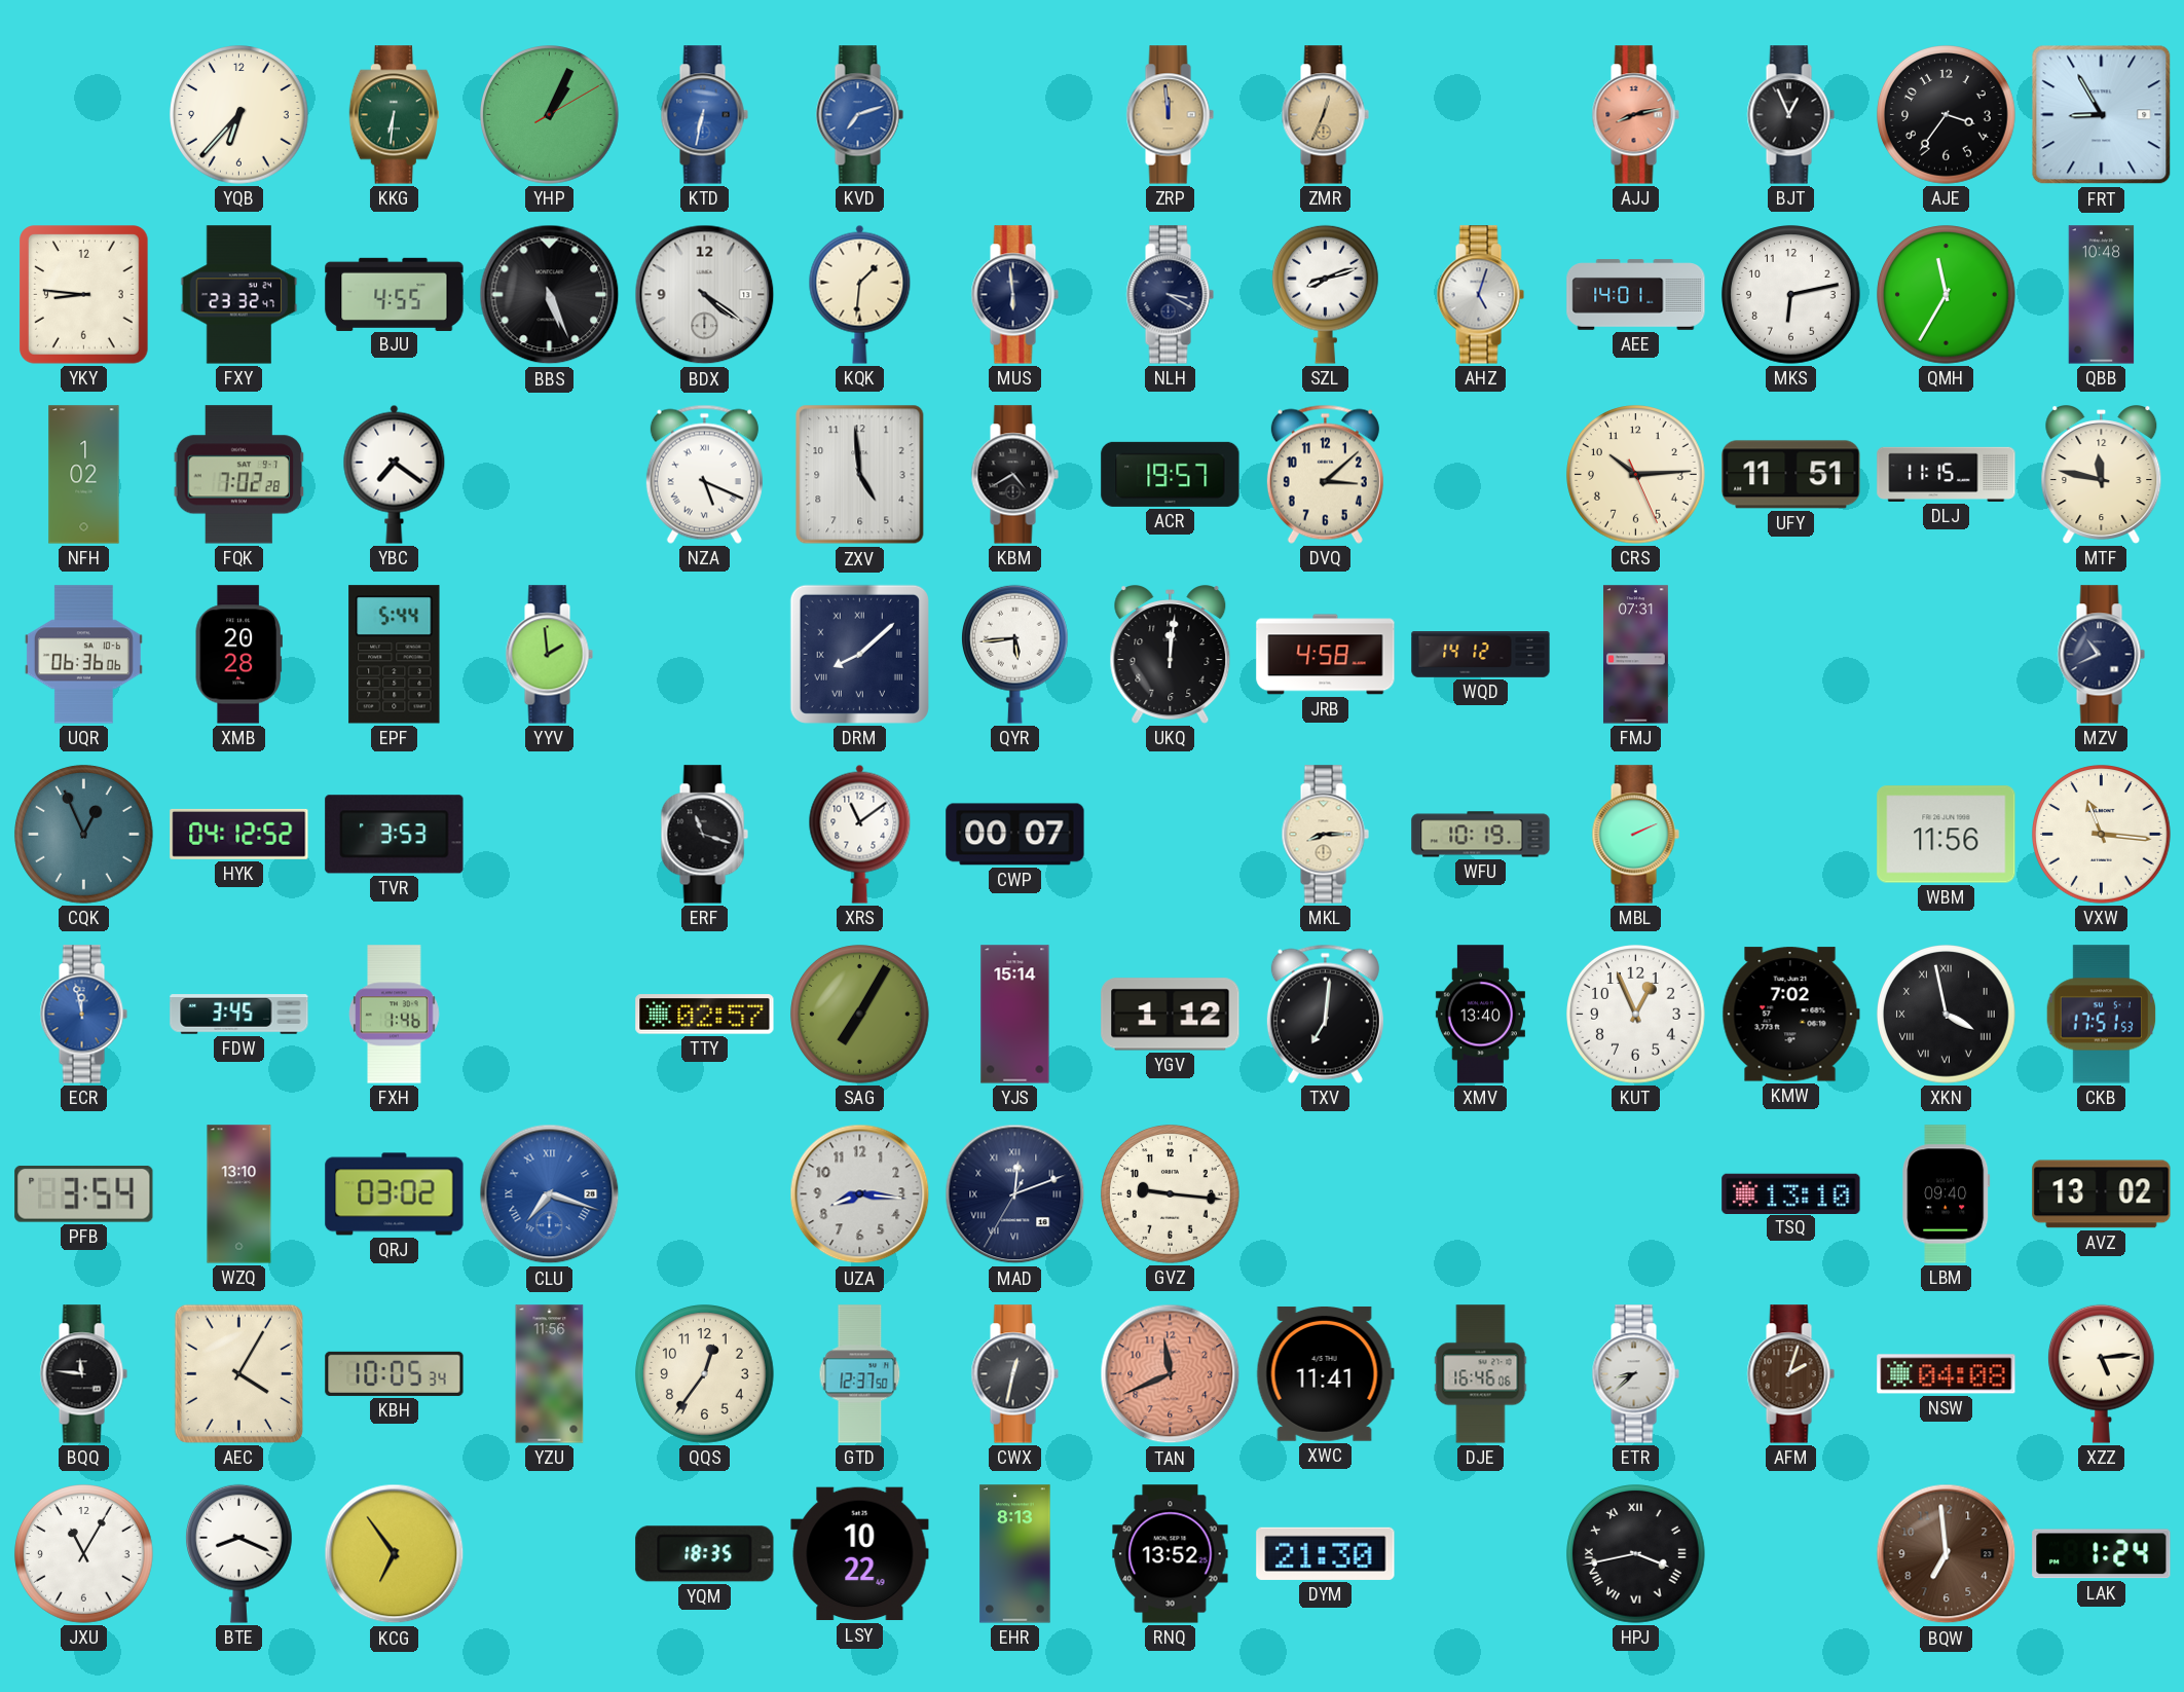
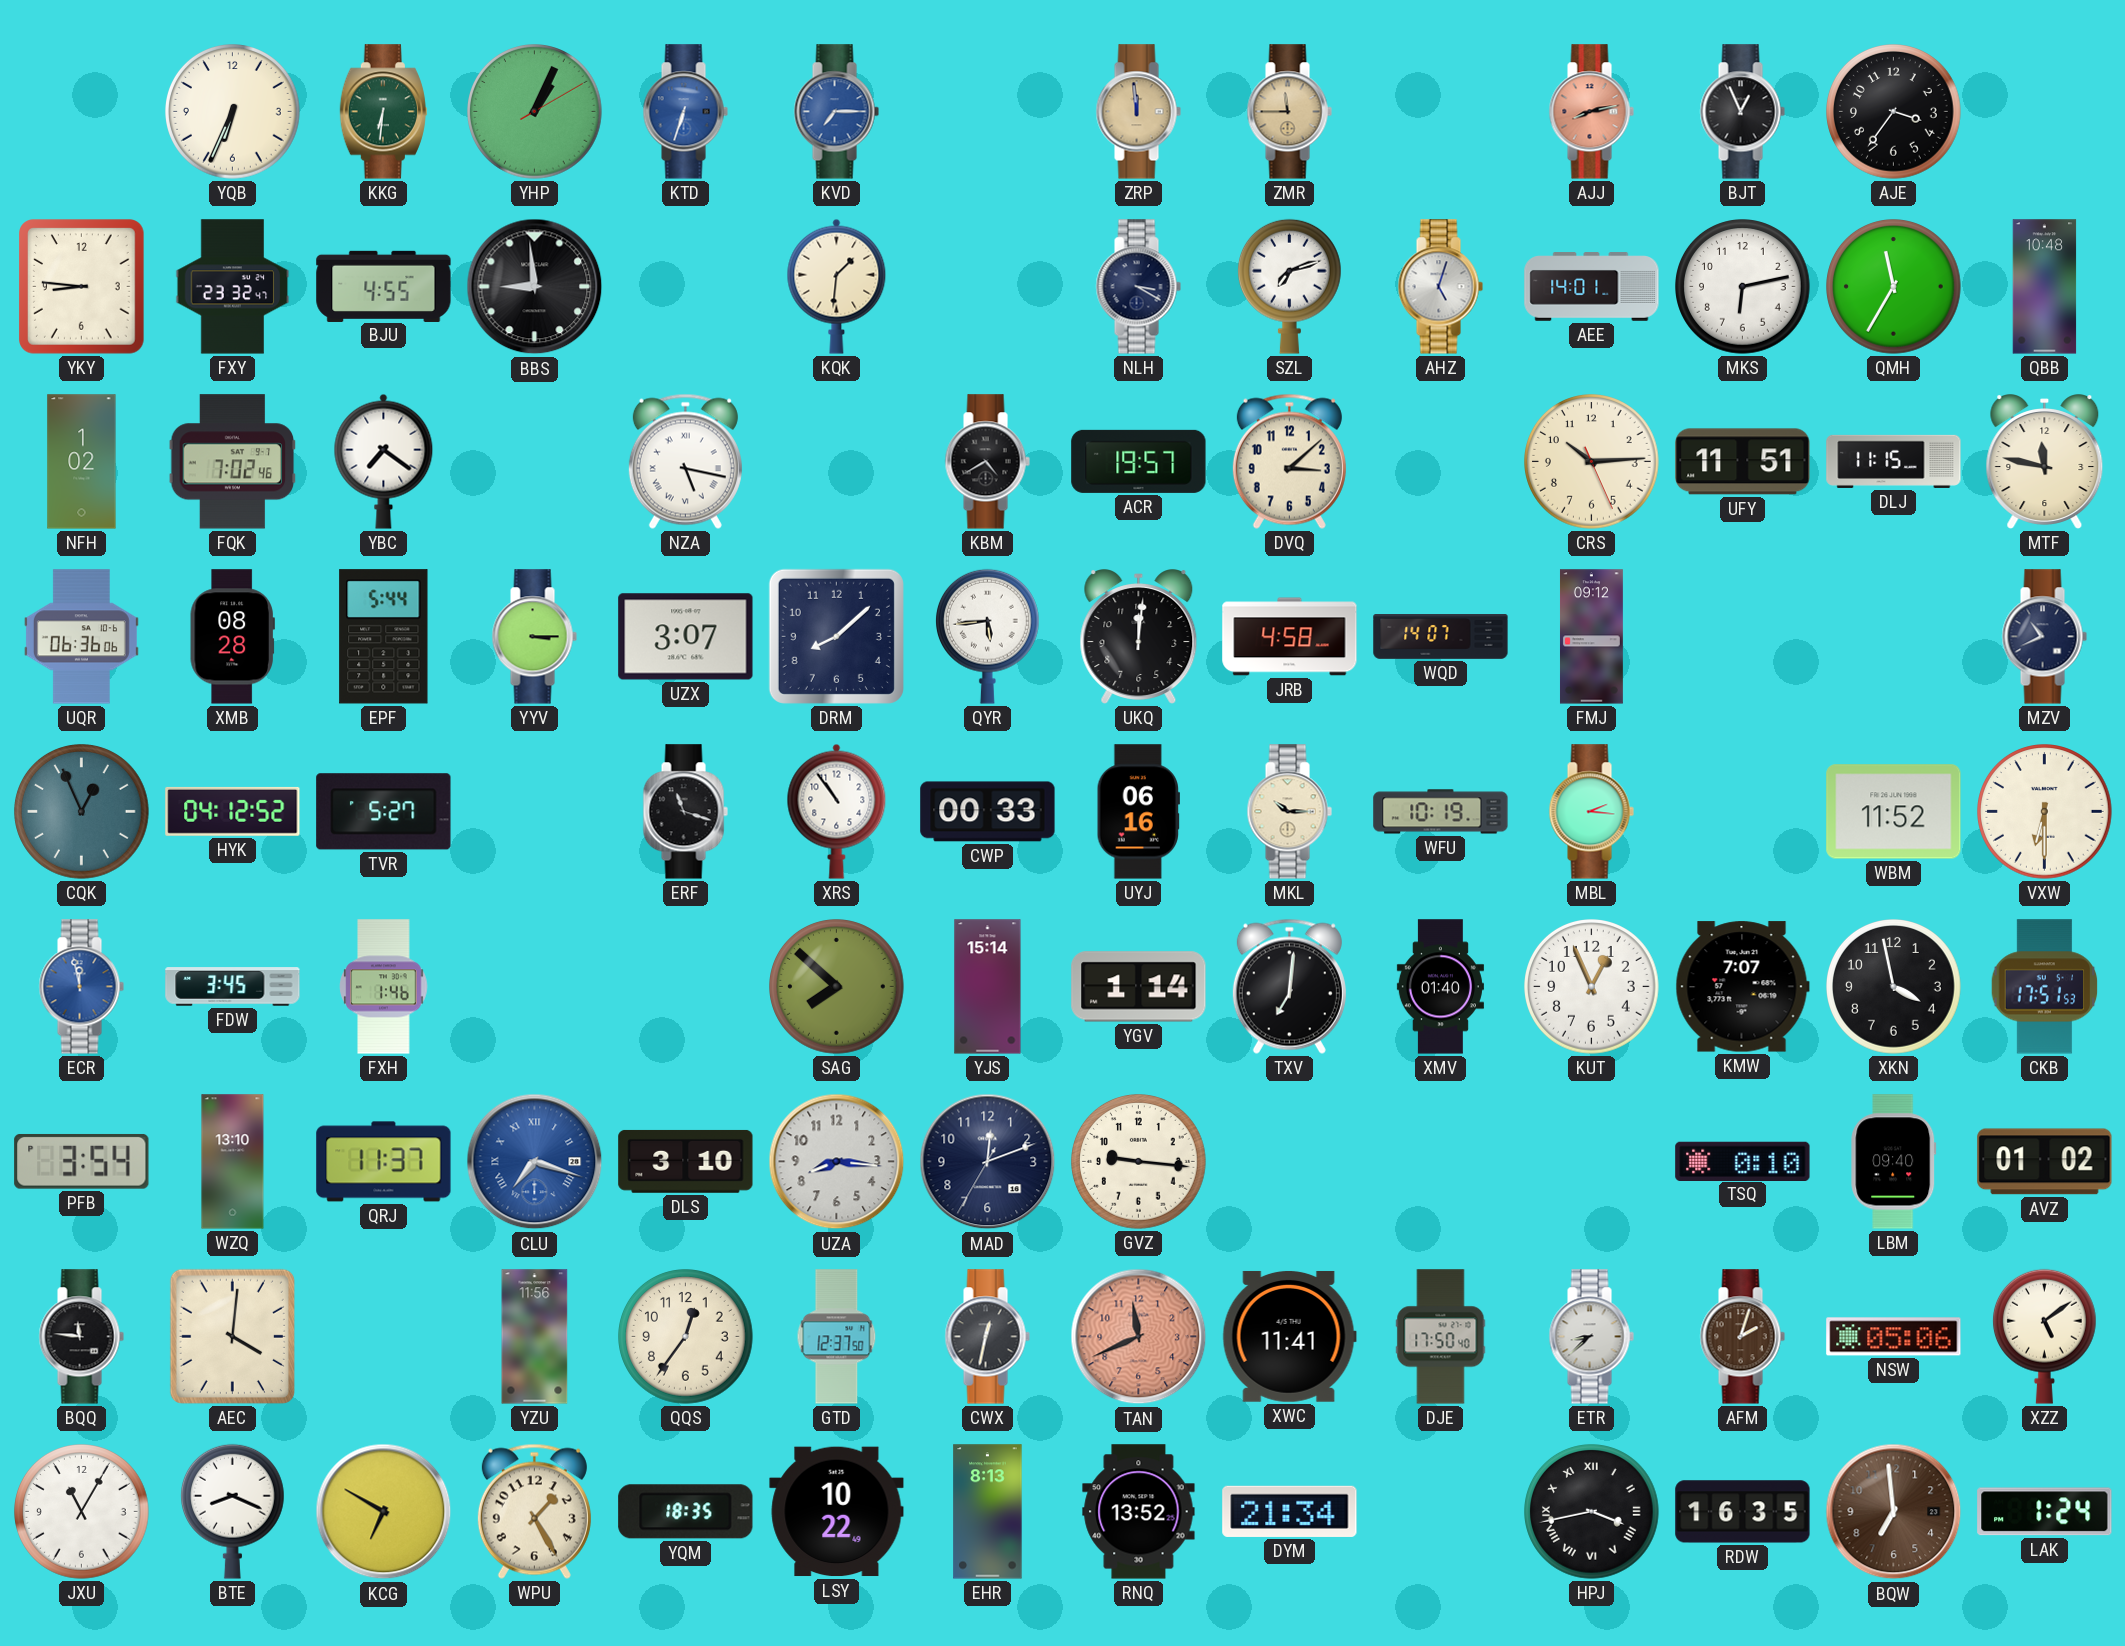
YQB: 6:37 -> 6:34 (233, 112)
KTD: 6:32 -> 6:33 (685, 112)
KVD: 7:12 -> 7:15 (836, 112)
ZMR: 12:34 -> 11:45 (1289, 112)
FRT: 8:55 -> none (2102, 115)
BBS: 5:26 -> 8:59 (535, 287)
BDX: 4:21 -> none (705, 295)
MUS: 5:59 -> none (1014, 295)
SZL: 8:12 -> 7:12 (1289, 286)
FQK: 7:02:28 -> 7:02:46 (233, 462)
NZA: 5:19 -> 5:17 (685, 461)
ZXV: 4:59 -> none (860, 475)
XMB: 20:28 -> 08:28 (232, 637)
YYV: 1:59 -> 3:15 (534, 637)
UZX: none -> 3:07 (686, 637)
DRM numerals: Roman -> Arabic (836, 636)
WQD: 14:12 -> 14:07 (1441, 637)
FMJ: 07:31 -> 09:12 (1591, 637)
TVR: 3:53 -> 5:27 (384, 812)
XRS: 11:09 -> 10:54 (837, 811)
CWP: 00:07 -> 00:33 (988, 812)
UYJ: none -> 06:16 (1138, 812)
MKL: 8:15 -> 10:15 (1289, 812)
MBL: 2:11 -> 2:16 (1591, 812)
WBM: 11:56 -> 11:52 (1894, 812)
VXW: 11:16 -> 6:30 (2045, 812)
TTY: 02:57 -> none (705, 1015)
SAG: 7:05 -> 7:52 (837, 987)
YGV: 1:12 -> 1:14 (1139, 987)
XMV: 13:40 -> 01:40 (1440, 987)
KMW: 7:02 -> 7:07 (1742, 987)
XKN numerals: Roman -> Arabic (1894, 987)
QRJ: 03:02 -> 11:37 (384, 1162)
DLS: none -> 3:10 (686, 1161)
MAD numerals: Roman -> Arabic (988, 1162)
TSQ: 13:10 -> 0:10 (1743, 1161)
AVZ: 13:02 -> 01:02 (2045, 1162)
AEC: 4:05 -> 4:01 (232, 1336)
KBH: 10:05 -> none (395, 1373)
DJE: 16:46 -> 17:50 (1441, 1337)
NSW: 04:08 -> 05:06 (1894, 1337)
XZZ: 5:14 -> 5:09 (2044, 1336)
KCG: 6:54 -> 6:50 (384, 1512)
WPU: none -> 1:25 (534, 1511)
DYM: 21:30 -> 21:34 (1290, 1511)
RDW: none -> 16:35 (1743, 1512)
